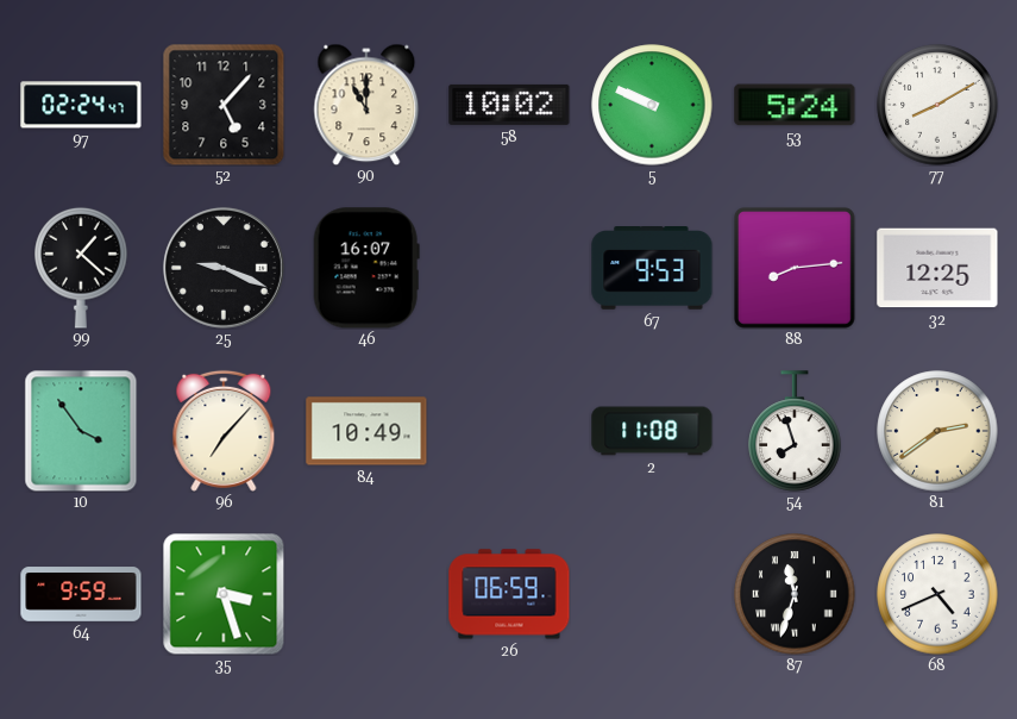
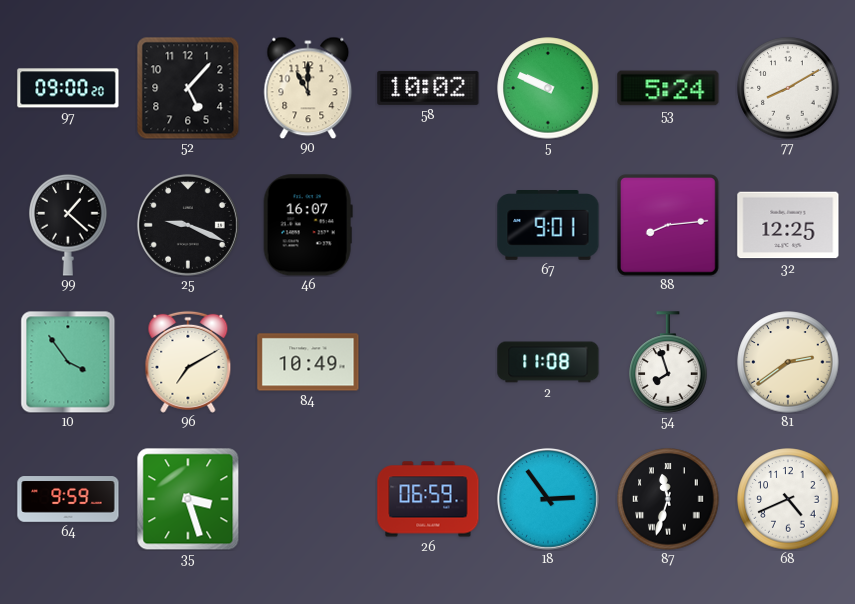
97: 02:24 -> 09:00 (68, 88)
67: 9:53 -> 9:01 (548, 225)
96: 7:07 -> 7:10 (188, 362)
18: none -> 2:54 (548, 499)
